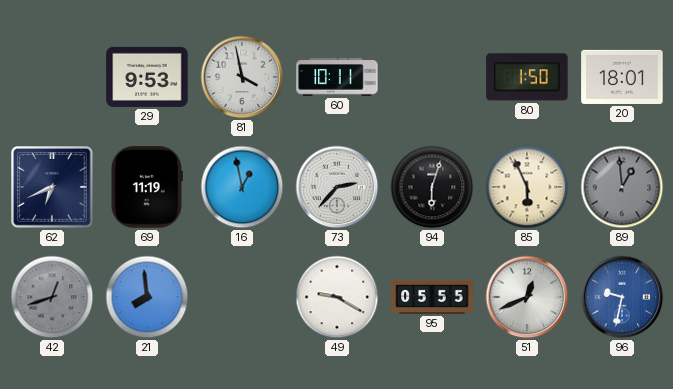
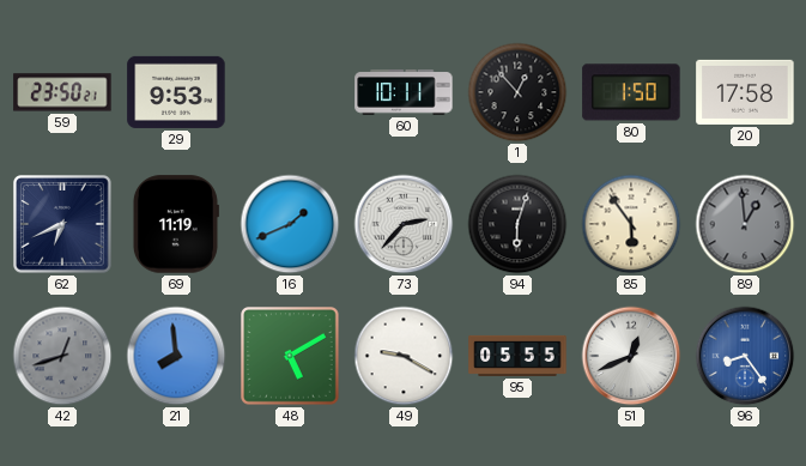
59: none -> 23:50 (62, 92)
81: 3:58 -> none (242, 77)
1: none -> 12:53 (517, 92)
20: 18:01 -> 17:58 (745, 92)
16: 12:58 -> 1:41 (290, 224)
85: 5:56 -> 5:54 (631, 224)
48: none -> 5:10 (290, 356)
96: 9:32 -> 8:24 (745, 356)
